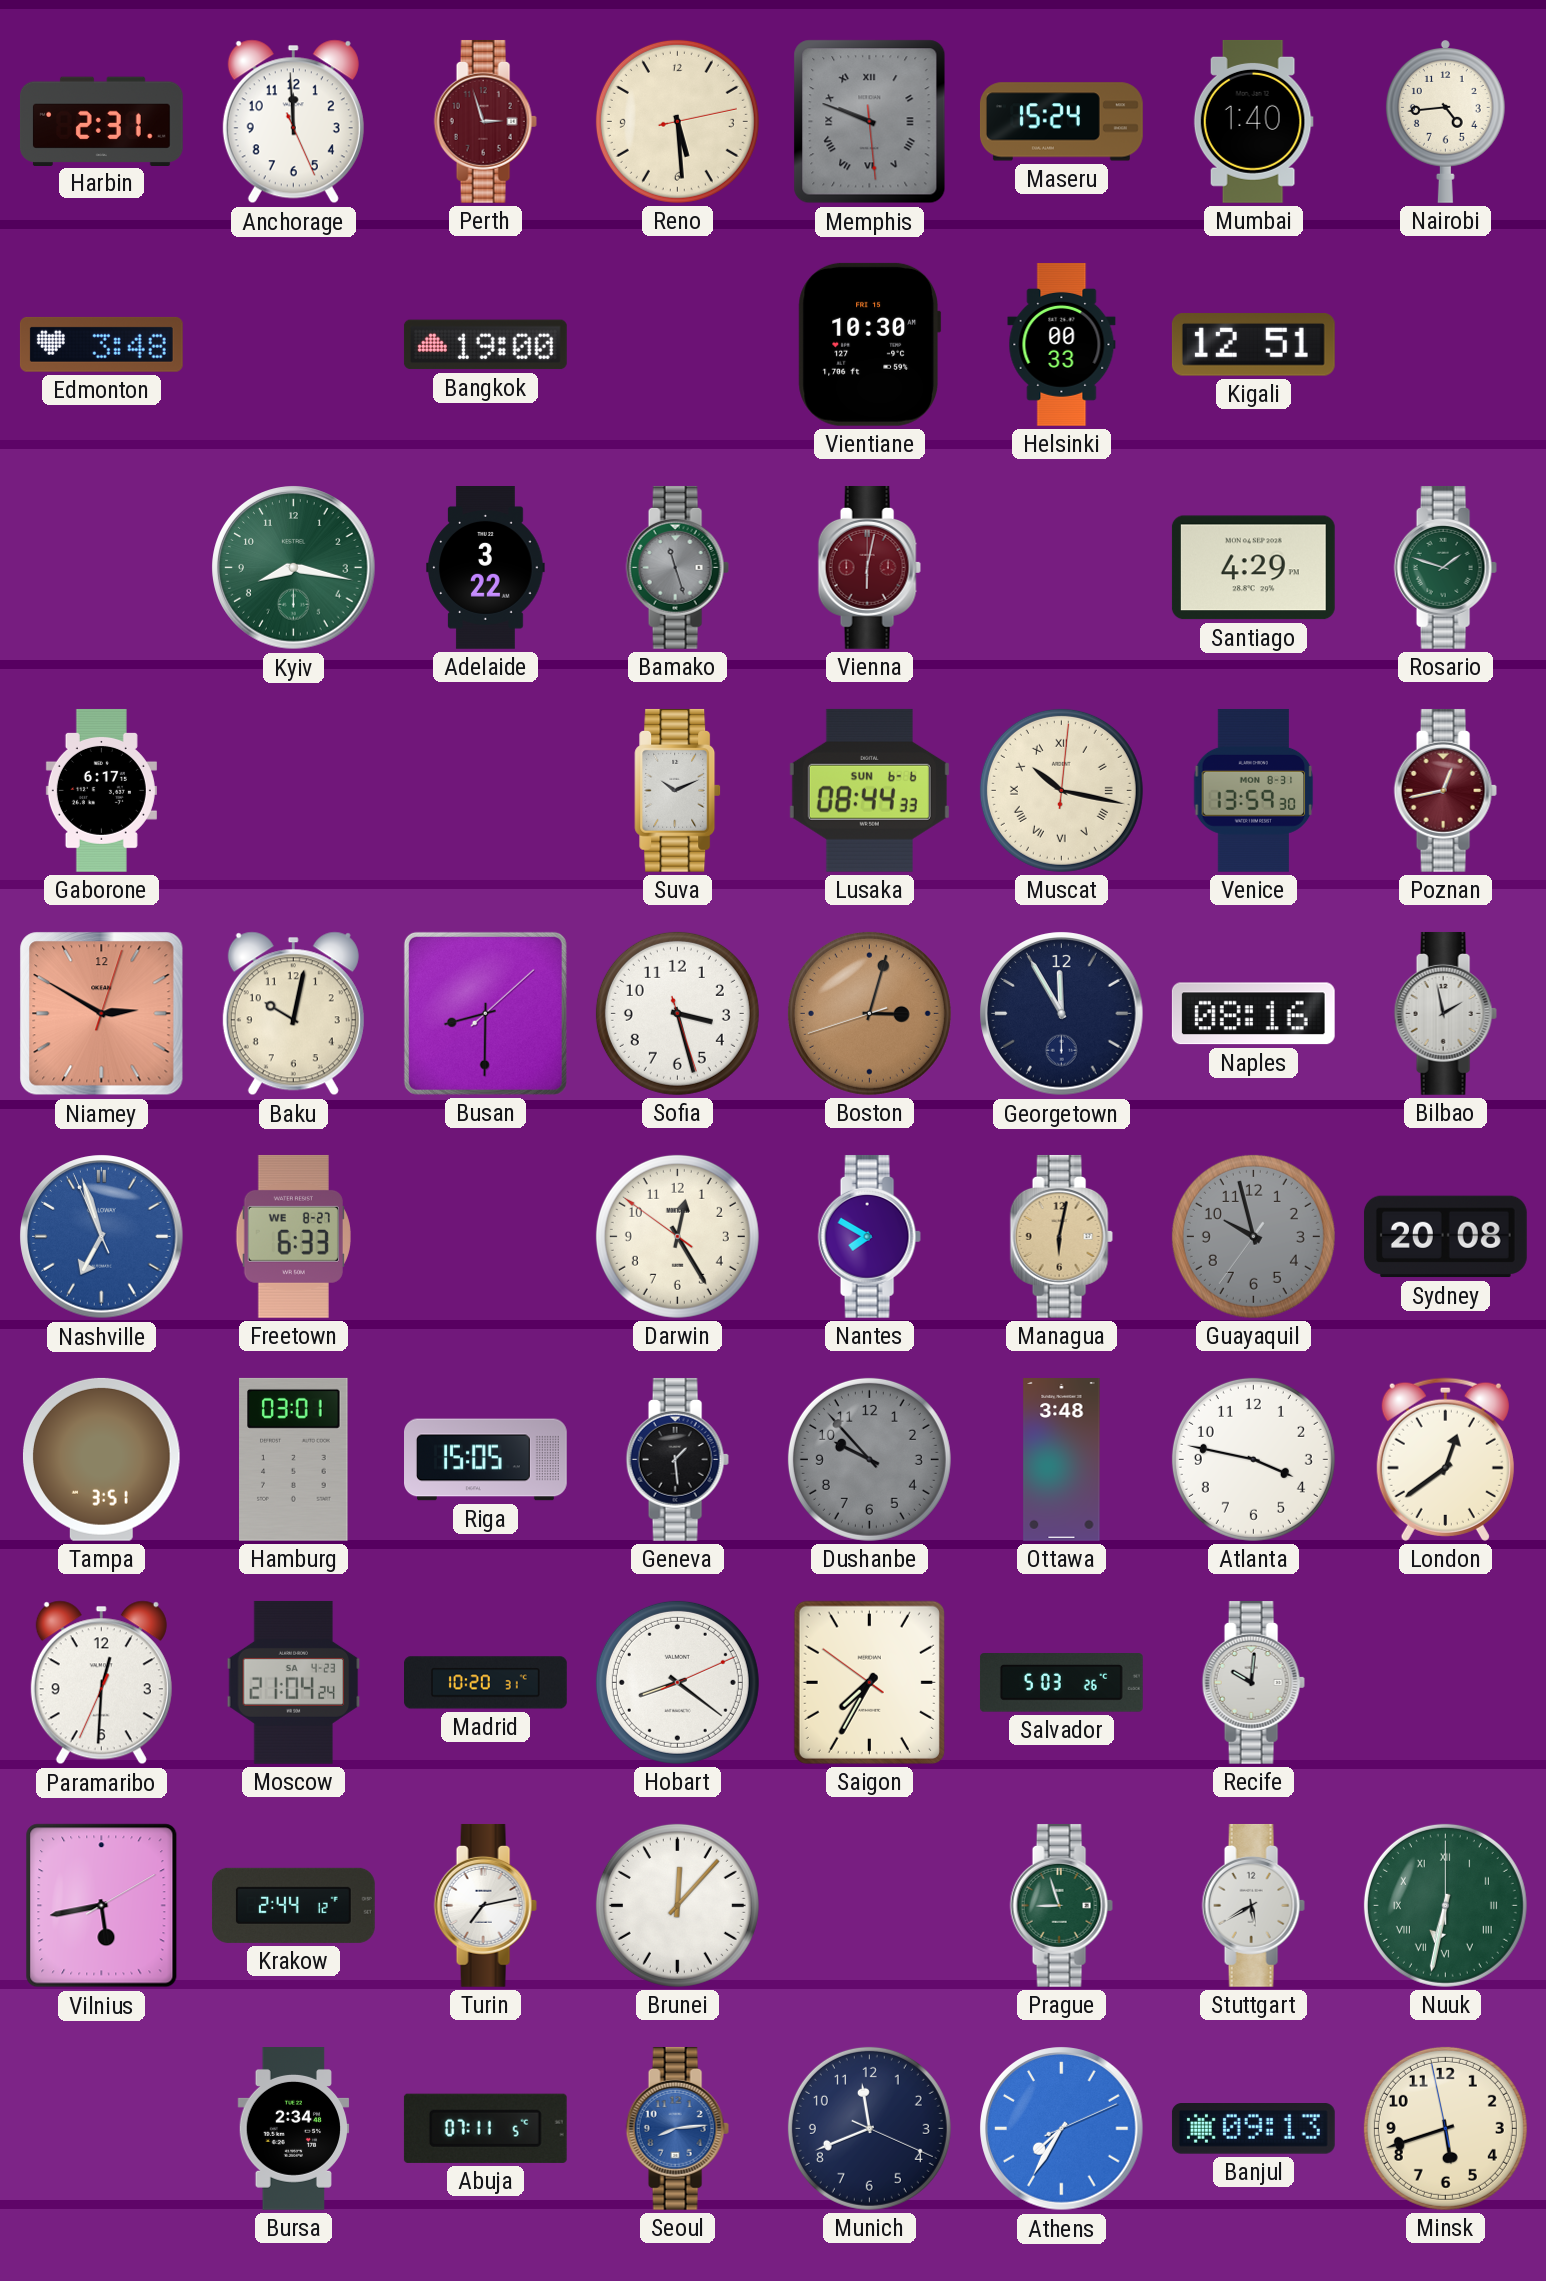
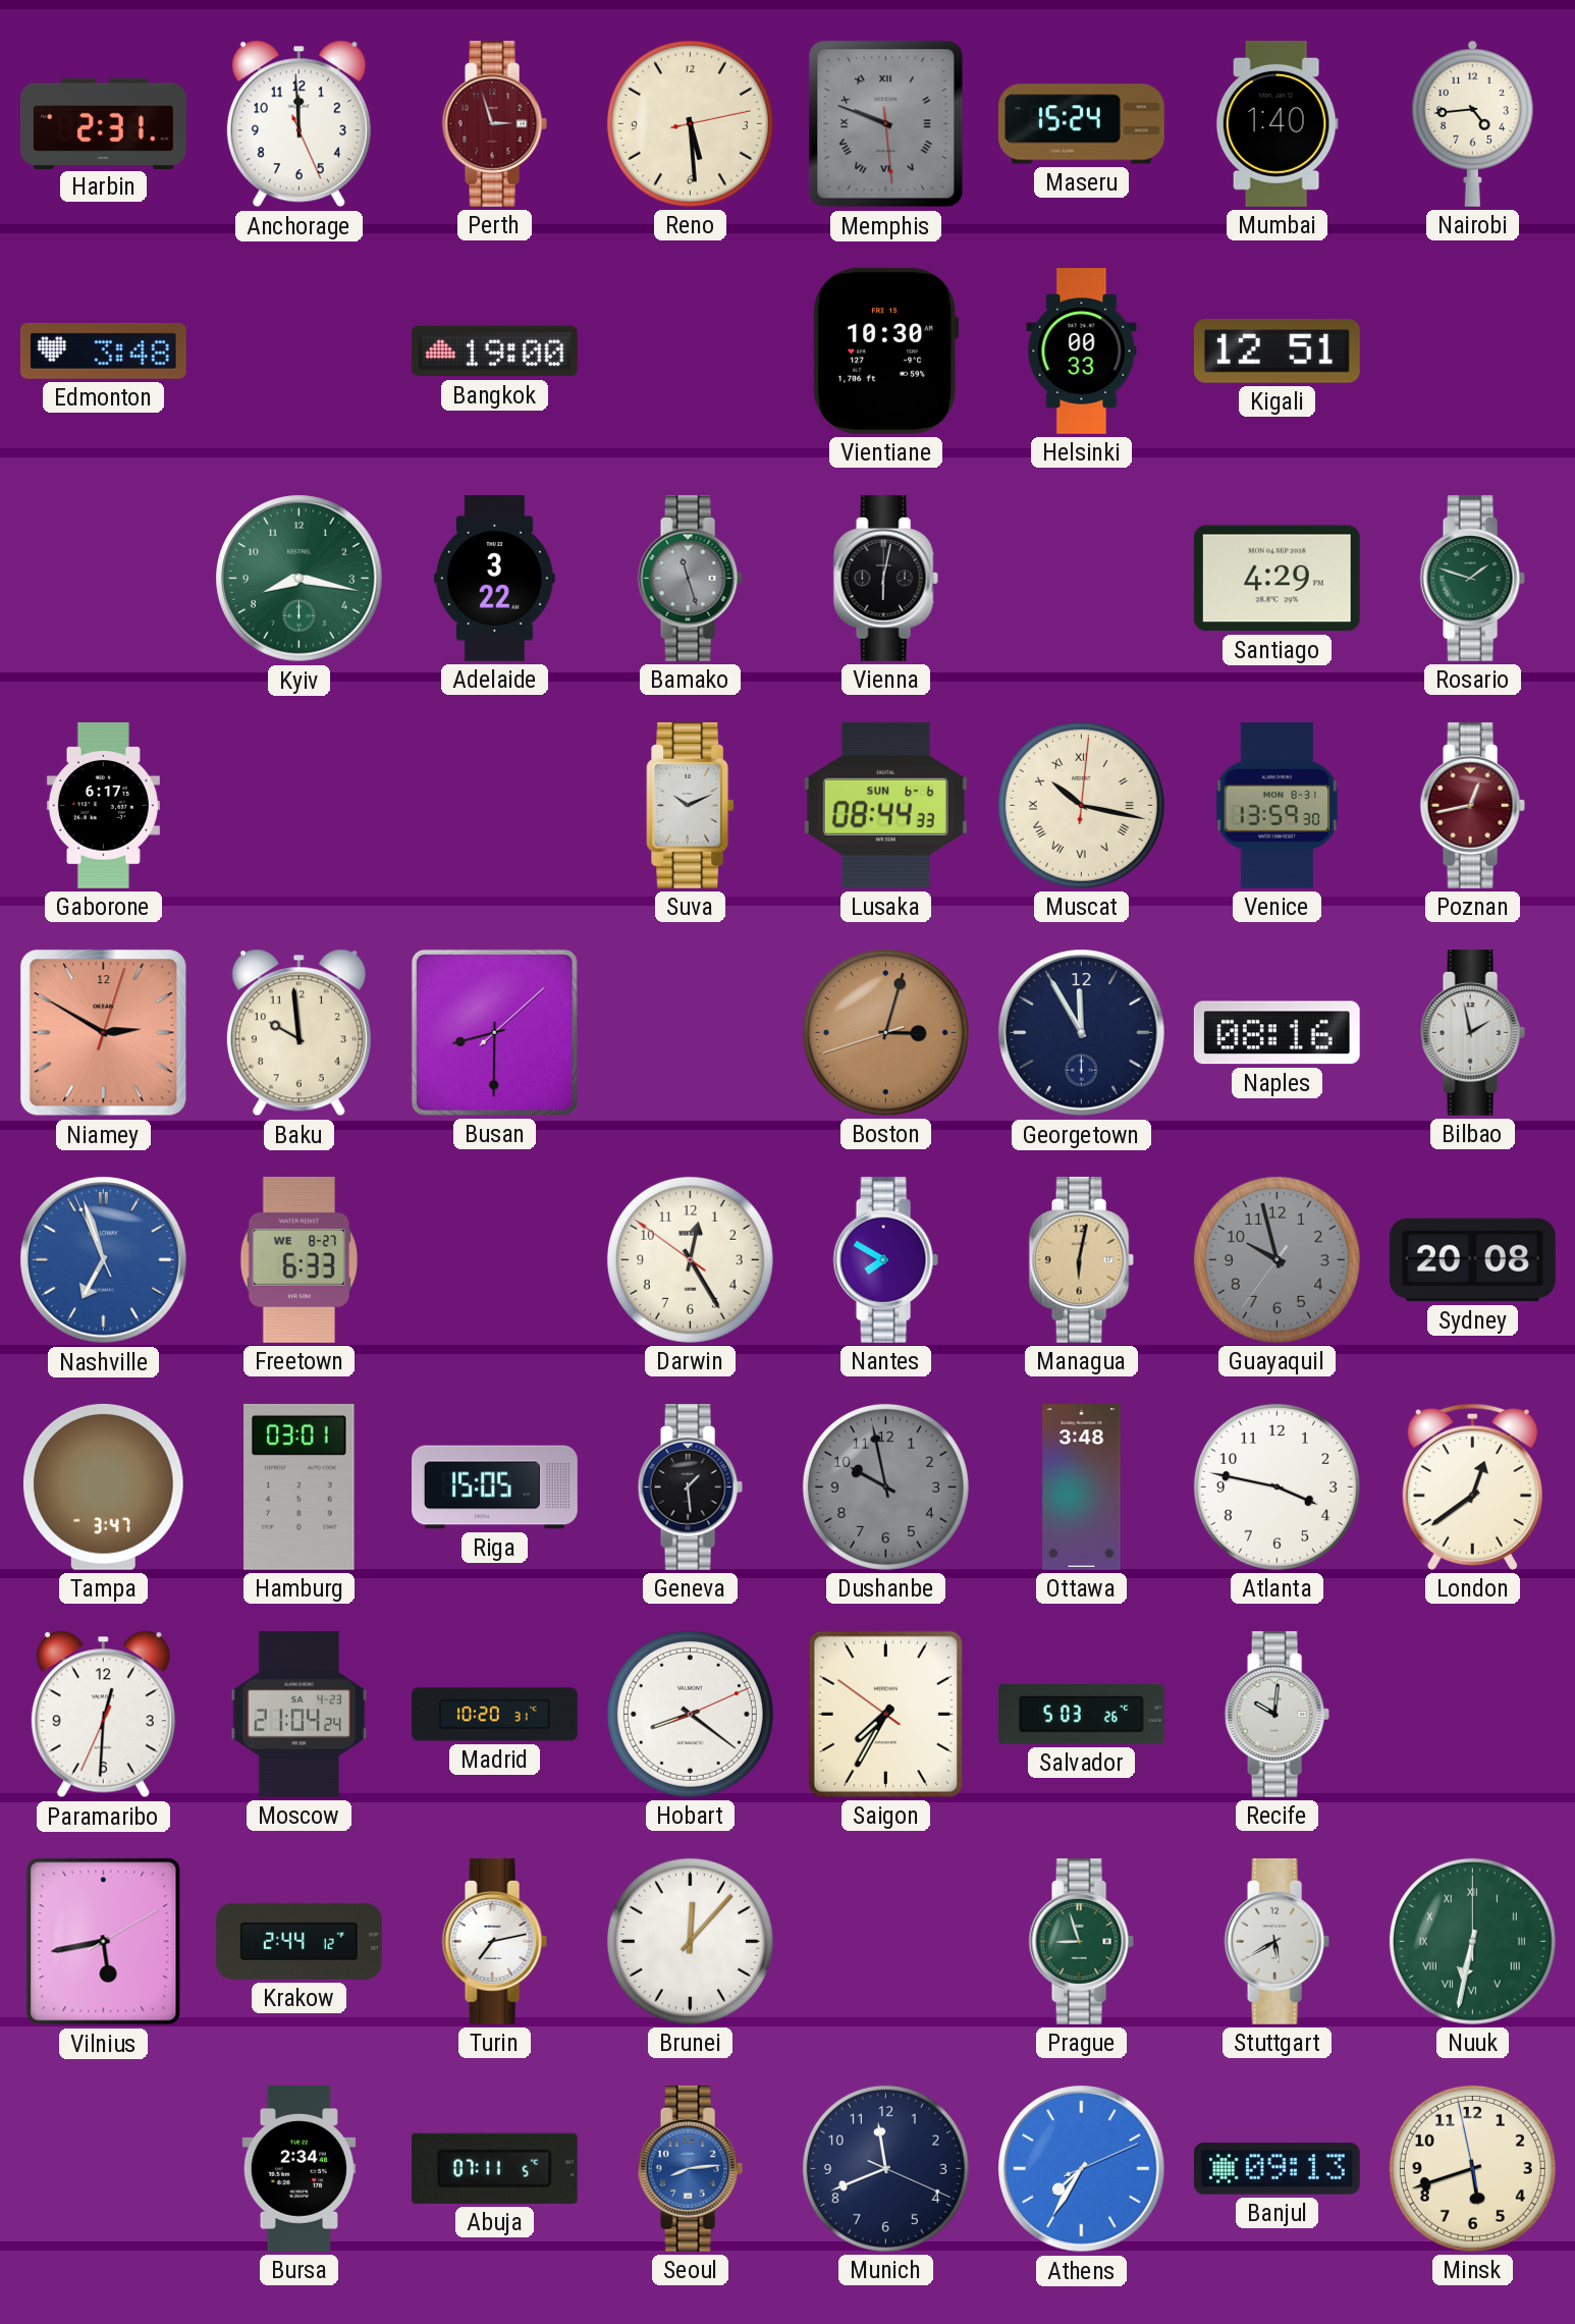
Vienna dial: burgundy -> black (885, 578)
Baku: 10:02 -> 9:59 (298, 1033)
Sofia: 3:27 -> none (677, 1013)
Tampa: 3:51 -> 3:47 (103, 1487)
Dushanbe: 9:53 -> 9:58 (885, 1487)
